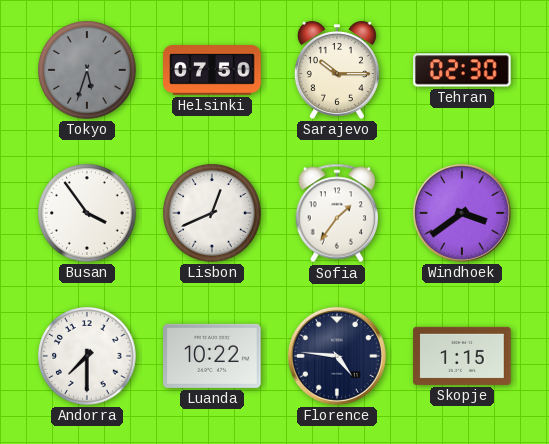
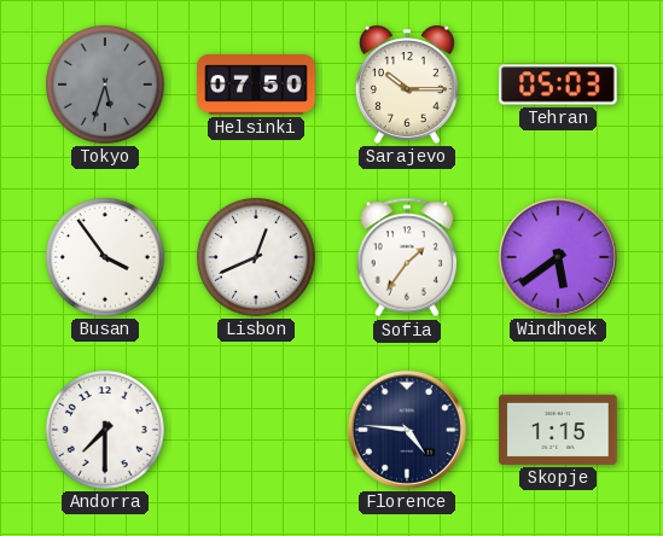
Tehran: 02:30 -> 05:03 (558, 85)
Windhoek: 3:39 -> 5:39 (558, 257)
Luanda: 10:22 -> none (212, 356)
